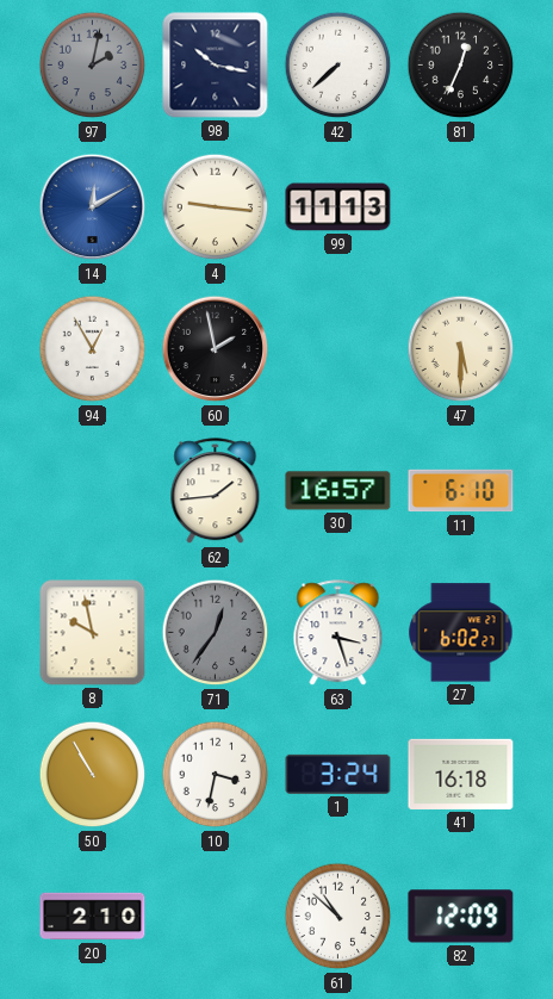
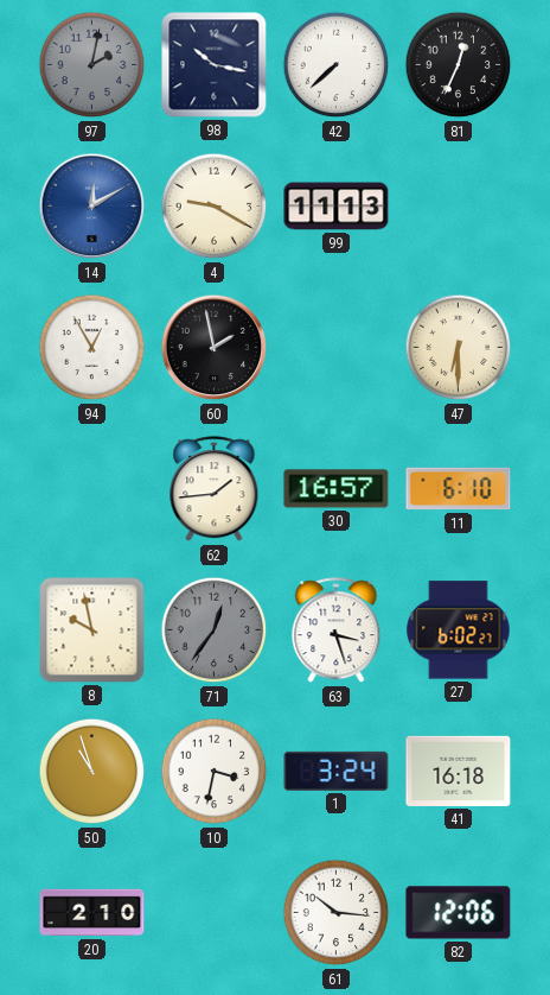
4: 9:16 -> 9:20 (215, 207)
47: 5:30 -> 6:30 (459, 348)
50: 10:55 -> 10:57 (92, 772)
61: 10:52 -> 10:16 (337, 913)
82: 12:09 -> 12:06 (459, 913)
